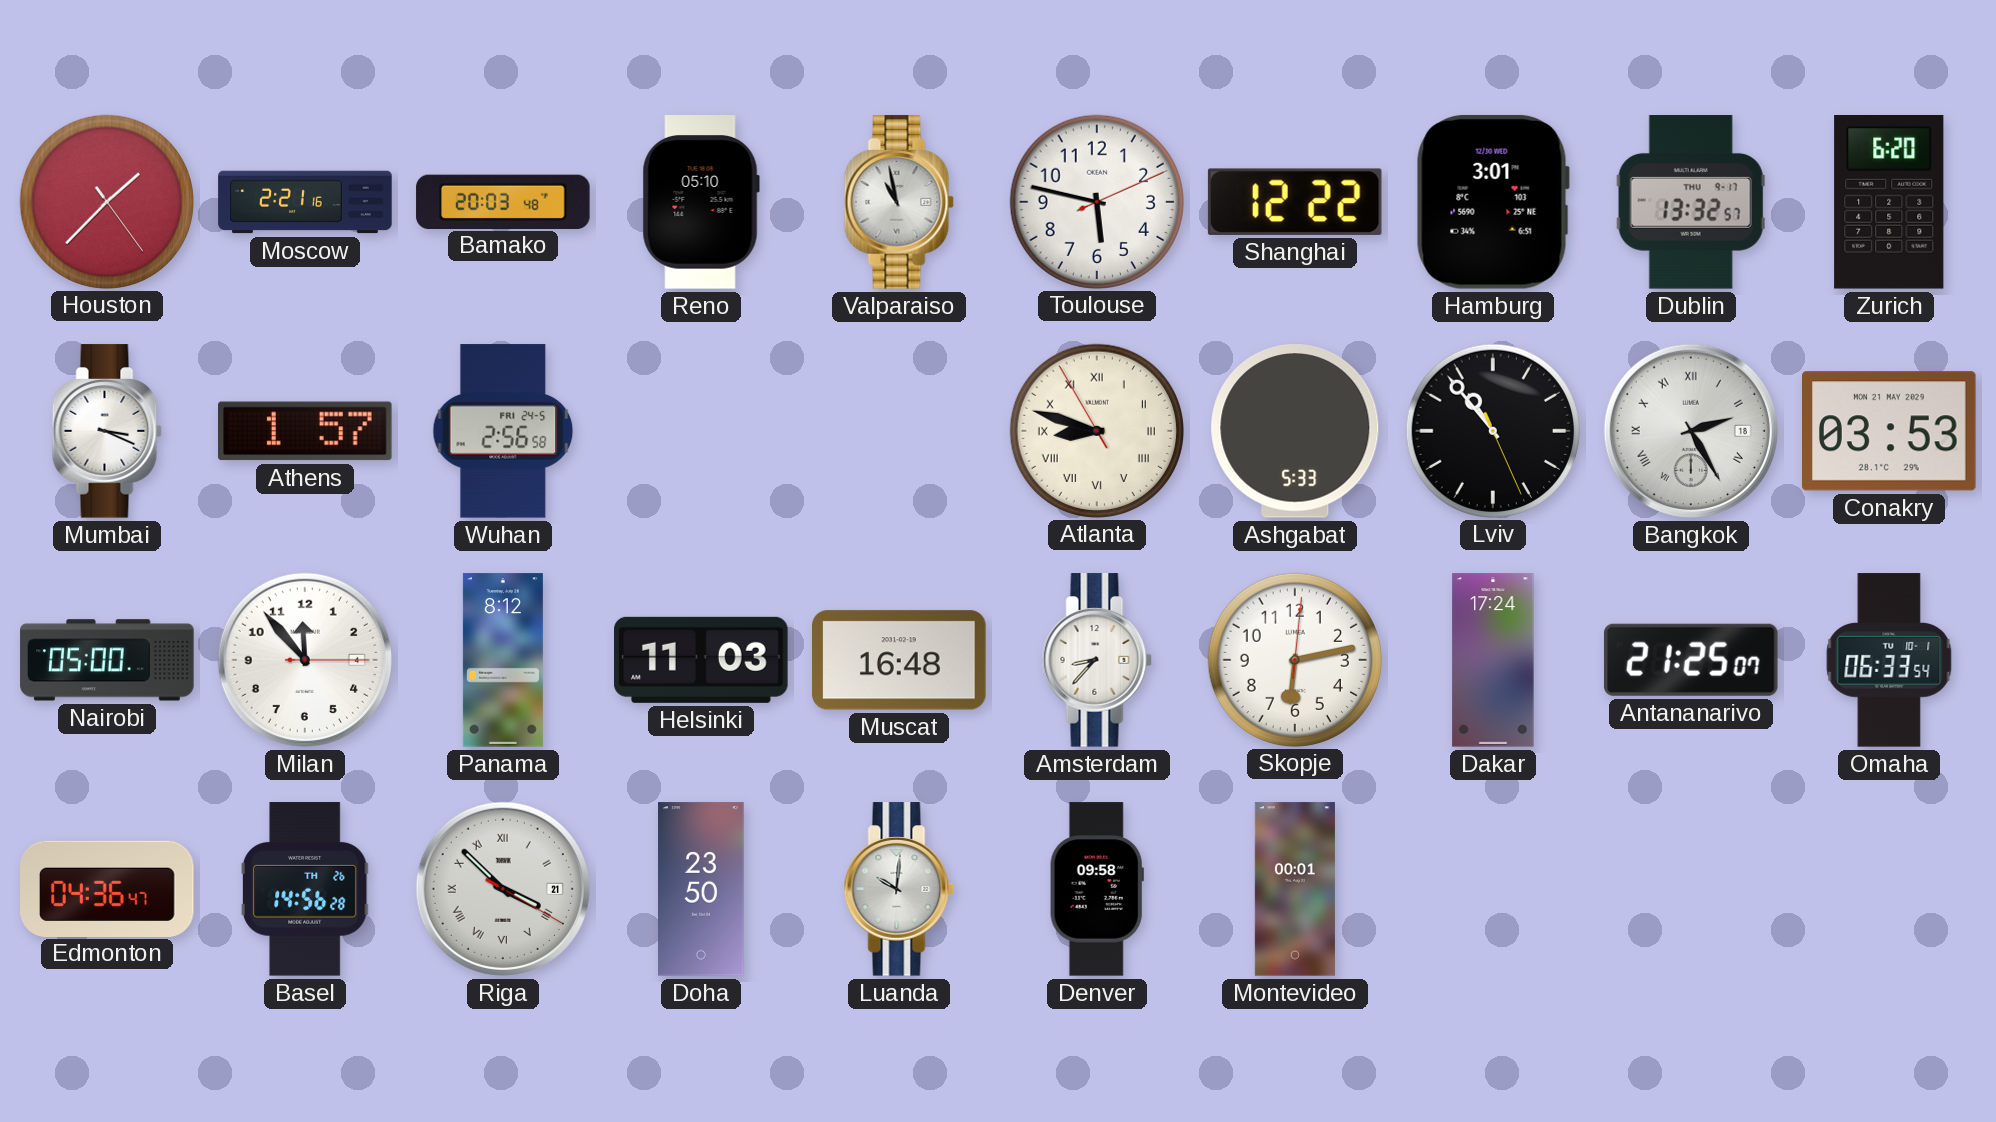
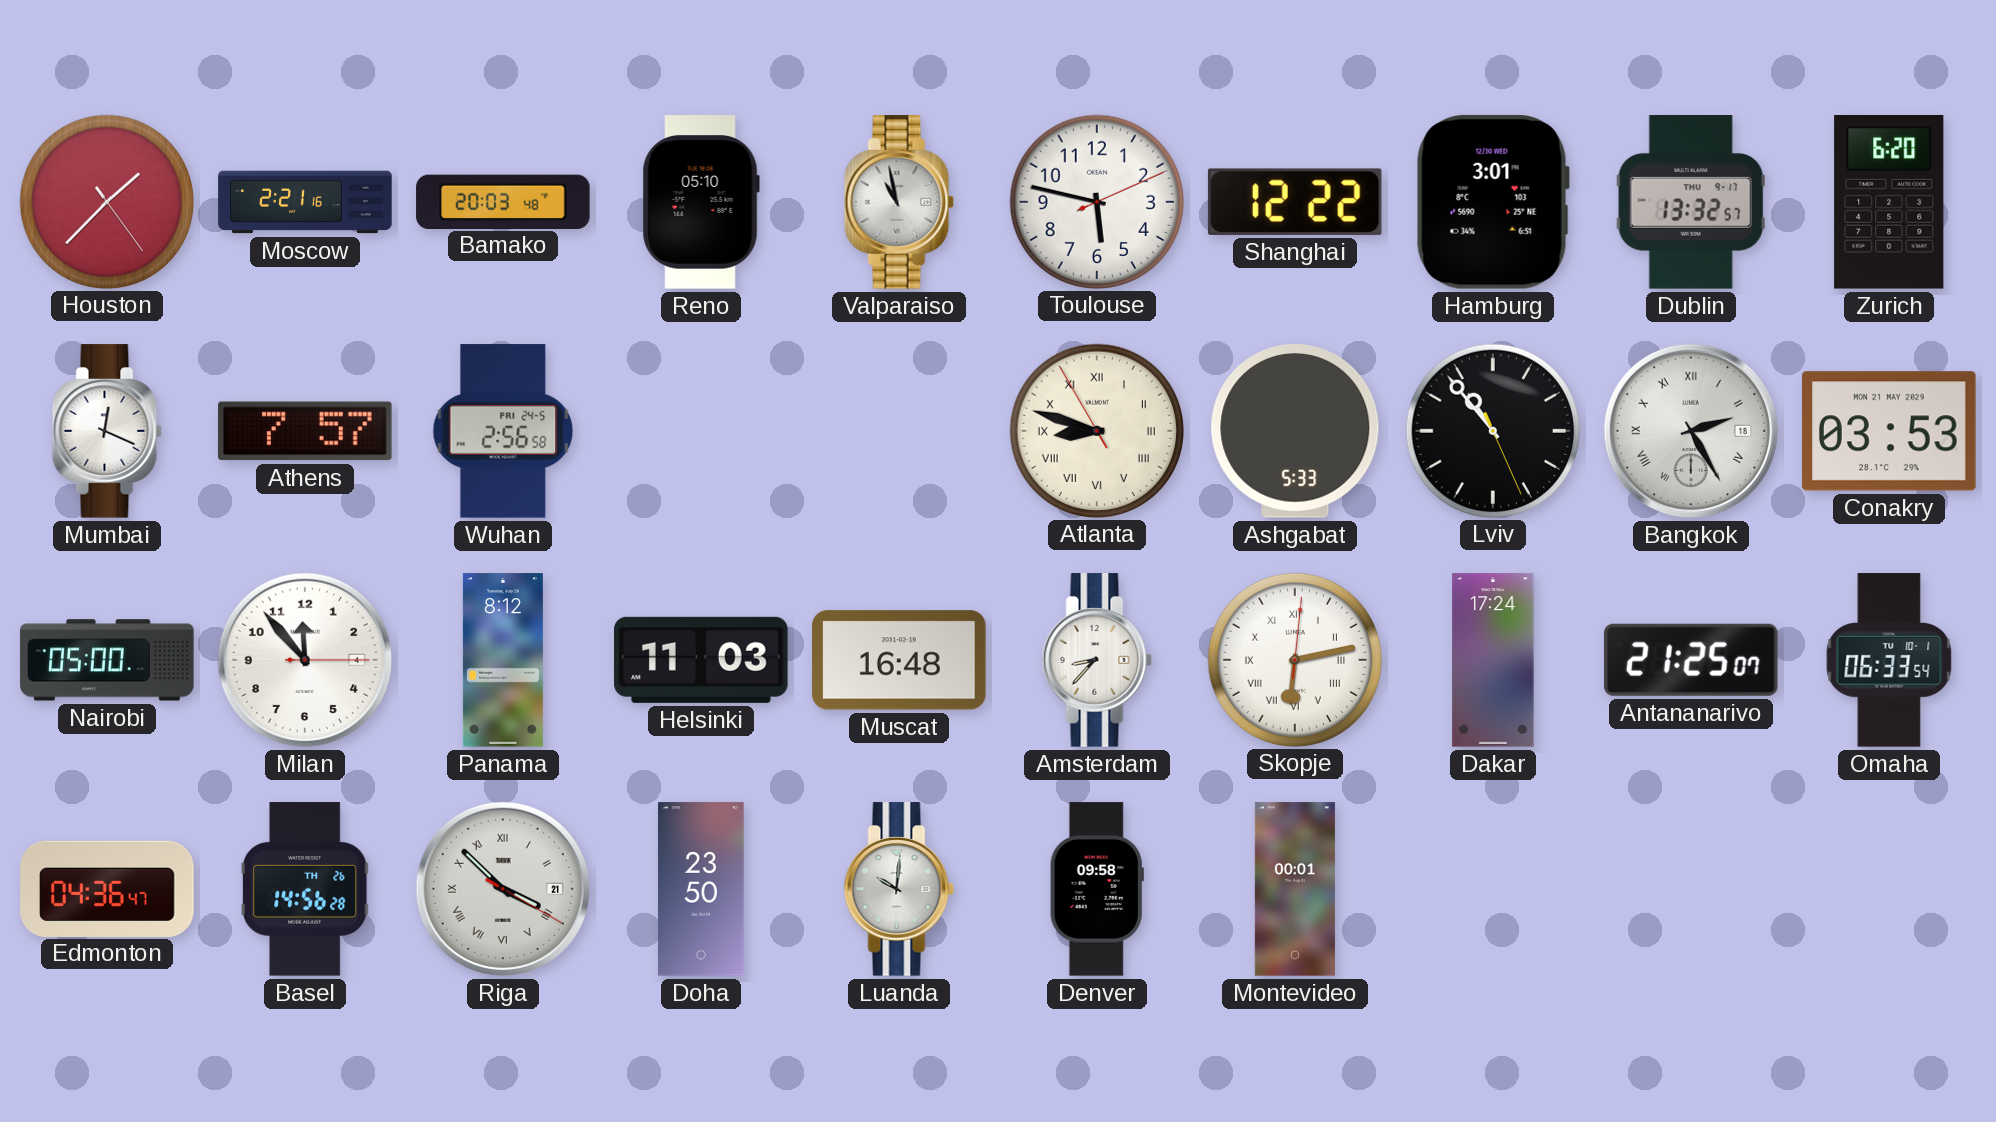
Mumbai: 3:19 -> 12:19 (107, 431)
Athens: 1:57 -> 7:57 (305, 431)
Skopje numerals: Arabic -> Roman (1294, 659)
